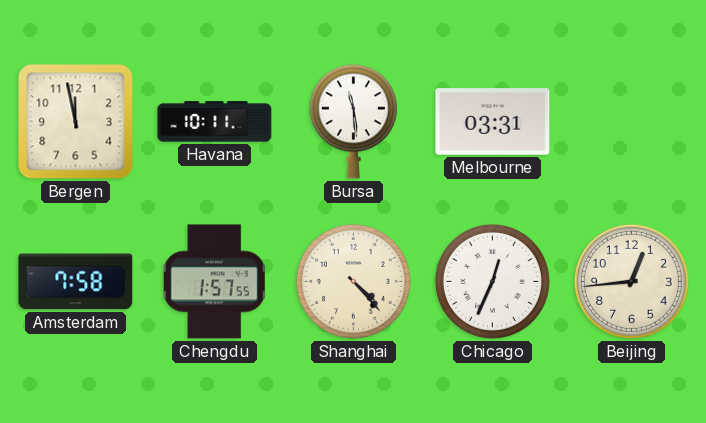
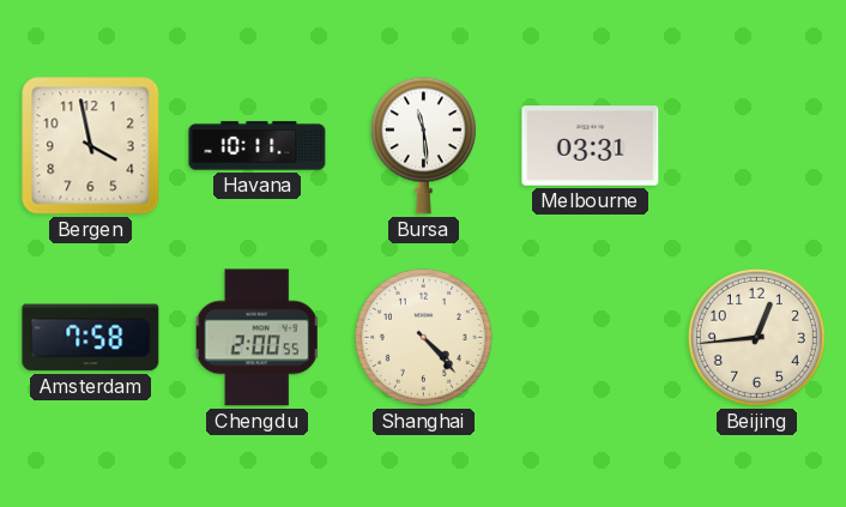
Bergen: 11:58 -> 3:58 (91, 146)
Chengdu: 1:57 -> 2:00 (256, 338)
Chicago: 12:34 -> none (492, 281)
